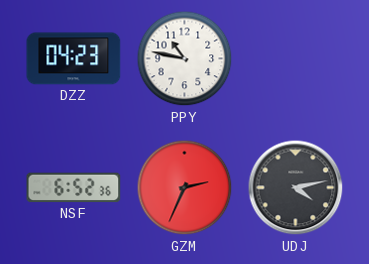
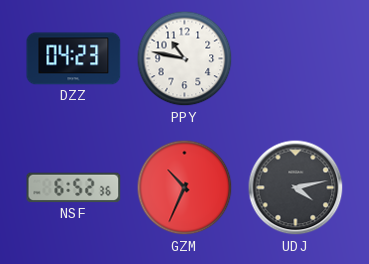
GZM: 2:34 -> 10:34 (185, 188)
